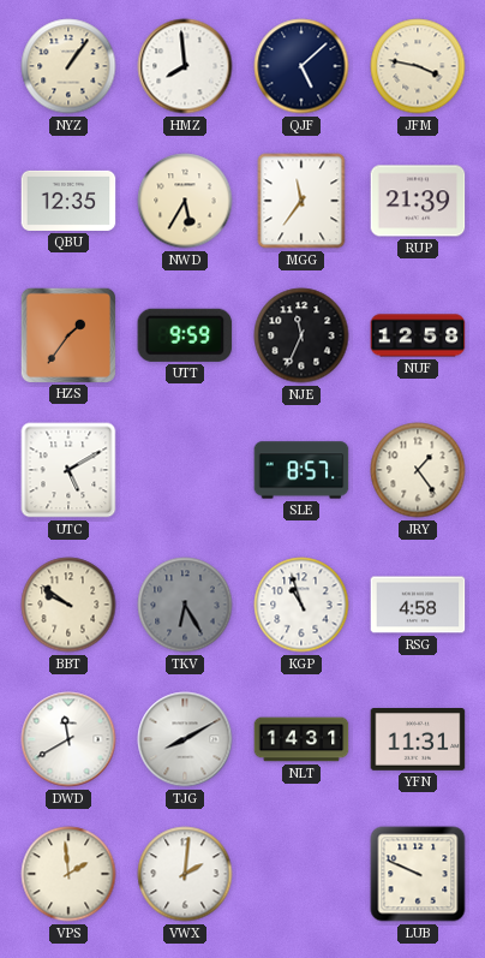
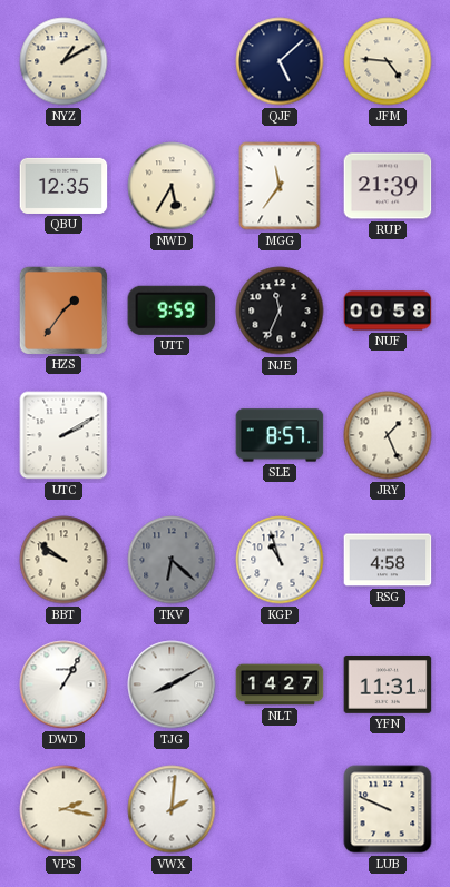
NYZ: 1:06 -> 1:10 (63, 61)
HMZ: 7:59 -> none (185, 66)
JFM: 3:47 -> 4:46 (388, 61)
NUF: 12:58 -> 00:58 (388, 311)
UTC: 5:10 -> 2:10 (63, 435)
JRY: 1:24 -> 1:26 (388, 435)
TKV: 6:25 -> 6:22 (172, 560)
DWD: 11:40 -> 1:05 (63, 684)
NLT: 14:31 -> 14:27 (280, 684)
VPS: 1:59 -> 2:17 (63, 809)
